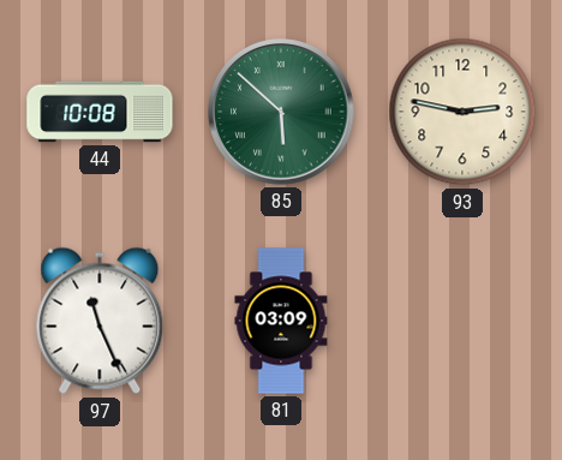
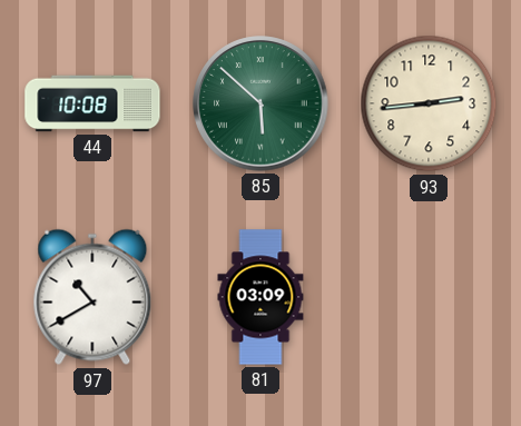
93: 2:47 -> 2:44 (429, 103)
97: 11:26 -> 10:40 (92, 297)
